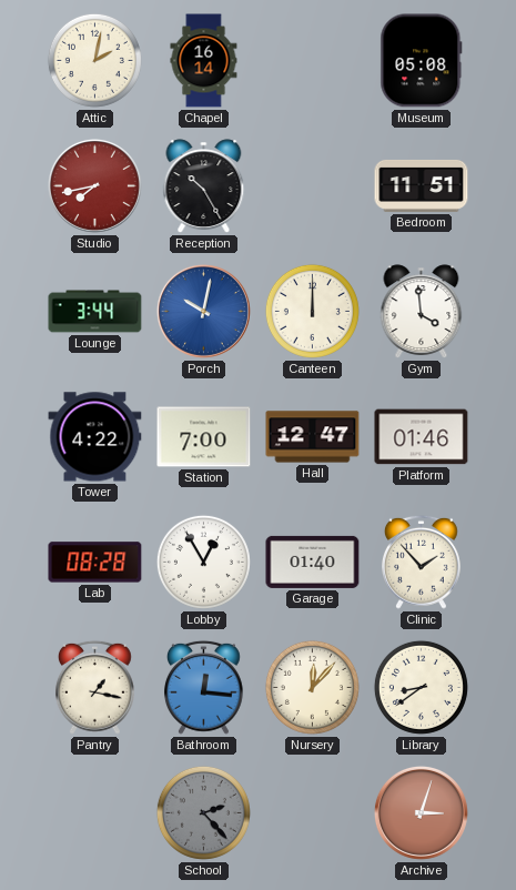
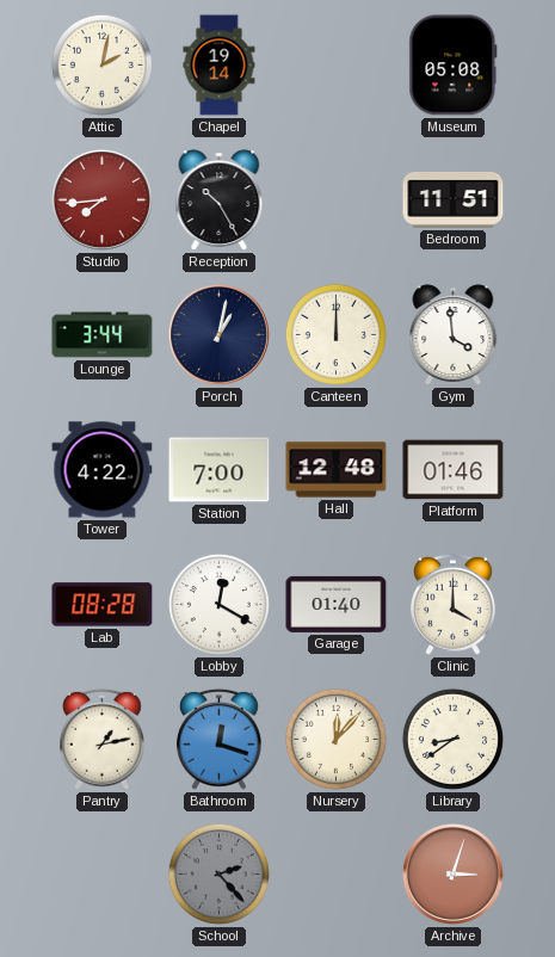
Chapel: 16:14 -> 19:14 (220, 66)
Studio: 7:43 -> 7:44 (101, 199)
Porch: 10:02 -> 1:02 (218, 334)
Porch dial: blue -> navy (218, 334)
Hall: 12:47 -> 12:48 (337, 470)
Lobby: 12:55 -> 12:20 (218, 604)
Clinic: 1:53 -> 4:00 (454, 604)
Pantry: 1:17 -> 1:13 (103, 739)
Bathroom: 12:16 -> 12:18 (220, 739)
